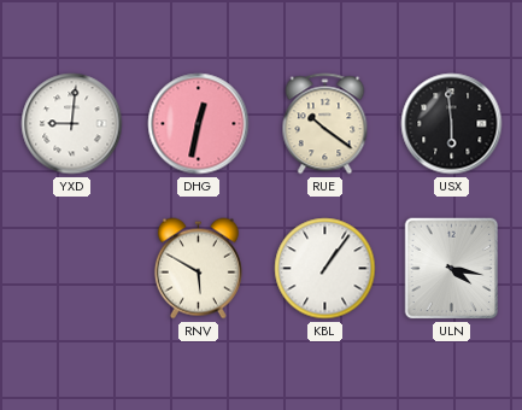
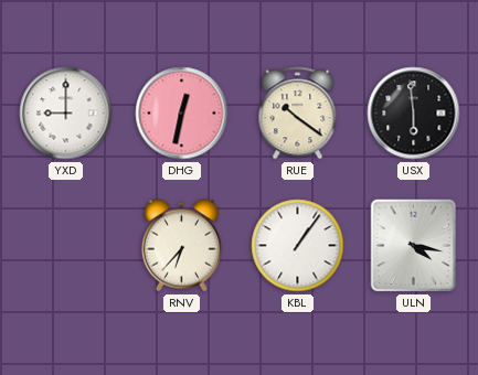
YXD: 9:01 -> 9:00 (66, 114)
RNV: 5:50 -> 6:37 (181, 246)
